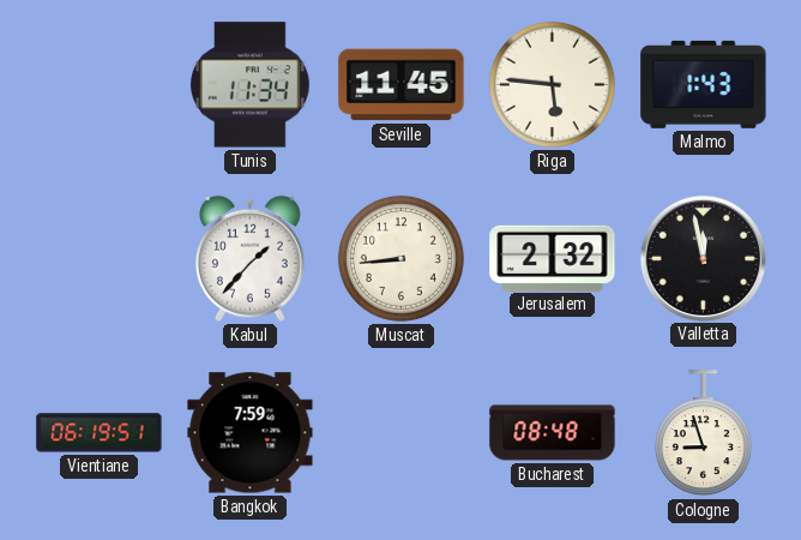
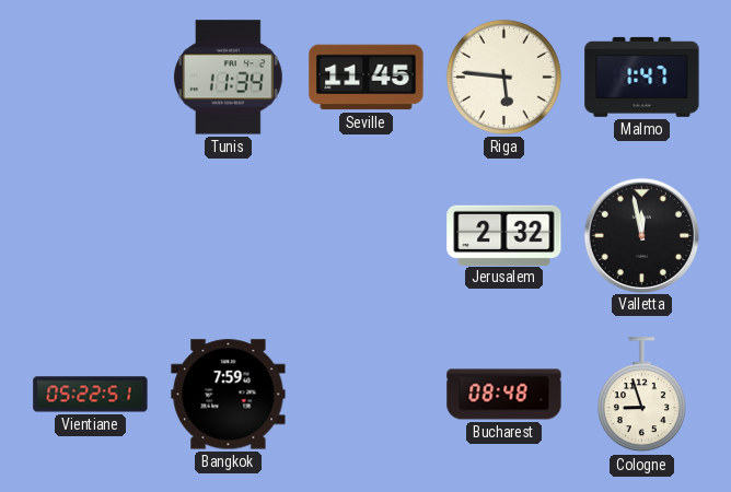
Malmo: 1:43 -> 1:47 (642, 77)
Kabul: 1:37 -> none (249, 258)
Muscat: 8:44 -> none (401, 258)
Vientiane: 06:19 -> 05:22 (91, 395)
